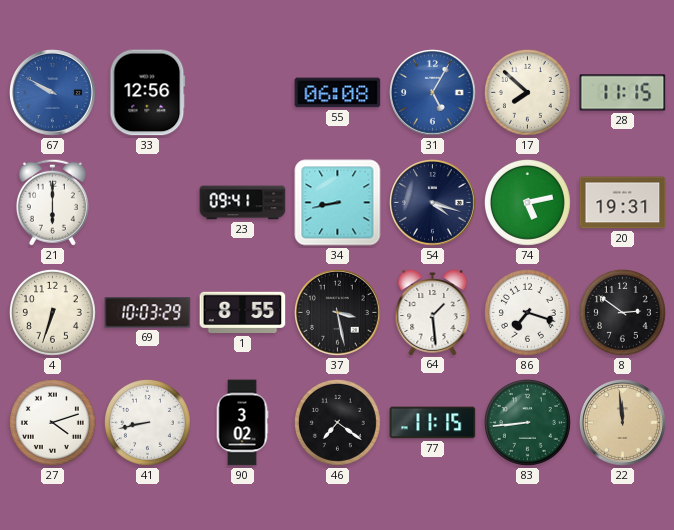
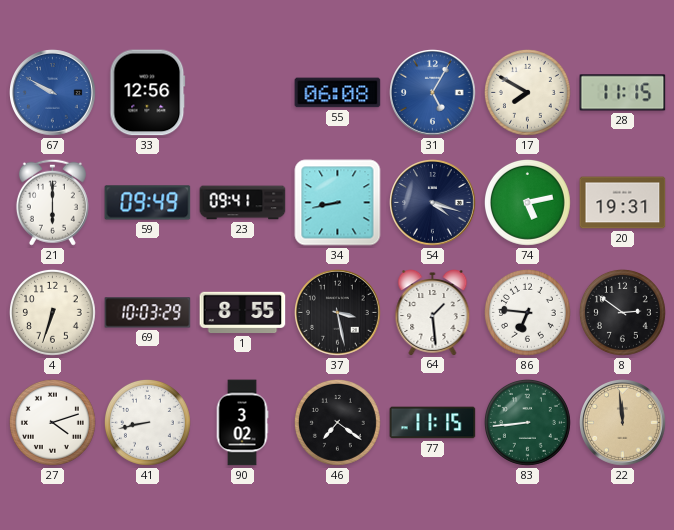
17: 7:52 -> 7:50 (527, 92)
59: none -> 09:49 (148, 203)
86: 7:18 -> 6:46 (527, 312)
